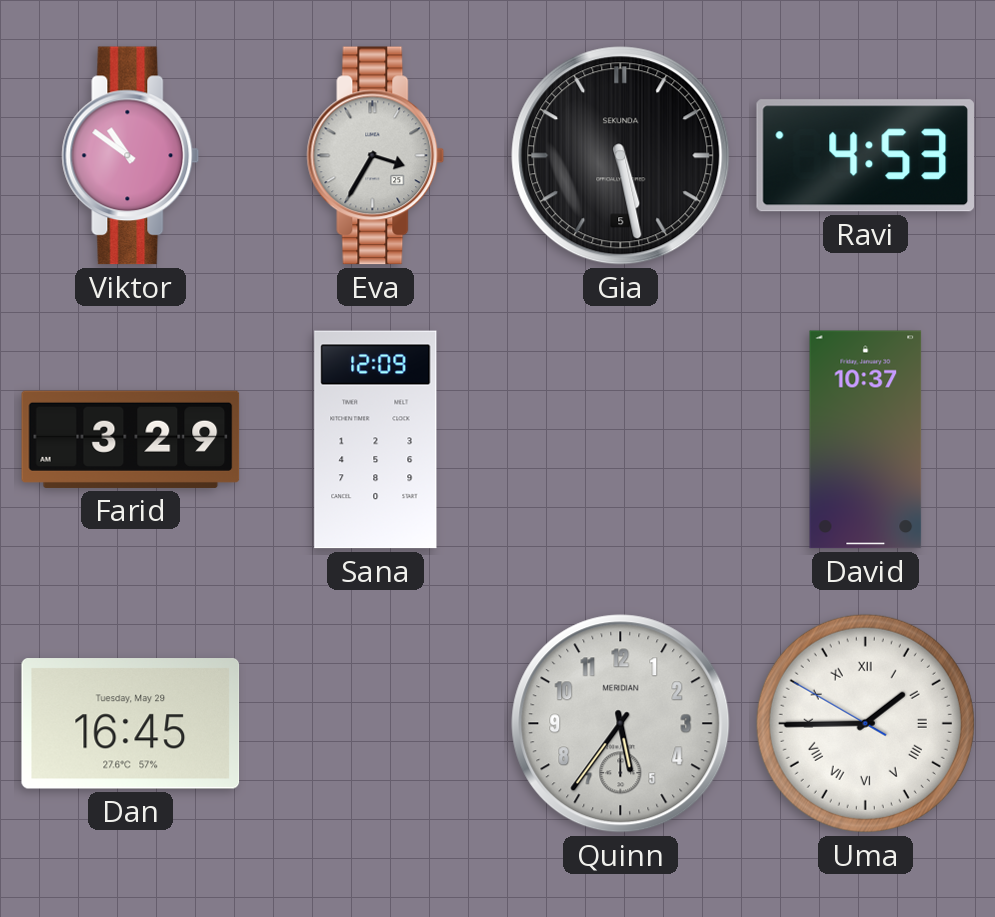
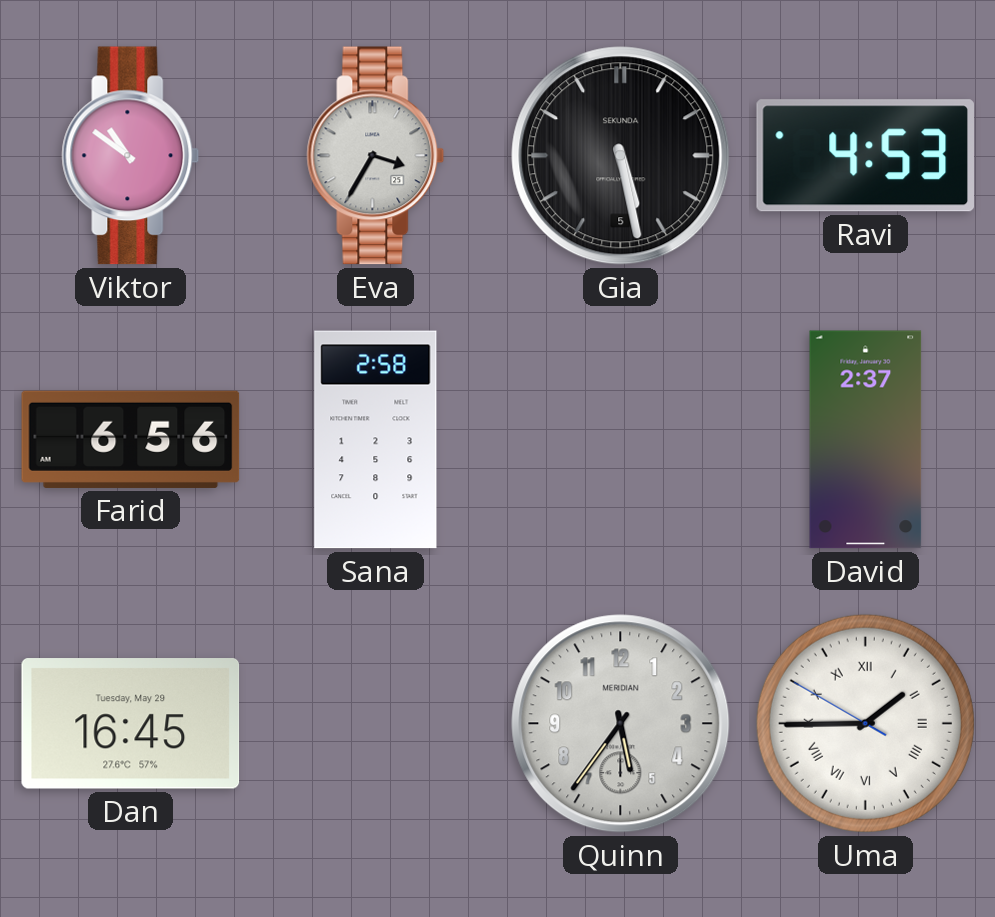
Farid: 3:29 -> 6:56 (131, 439)
Sana: 12:09 -> 2:58 (376, 440)
David: 10:37 -> 2:37 (866, 440)
